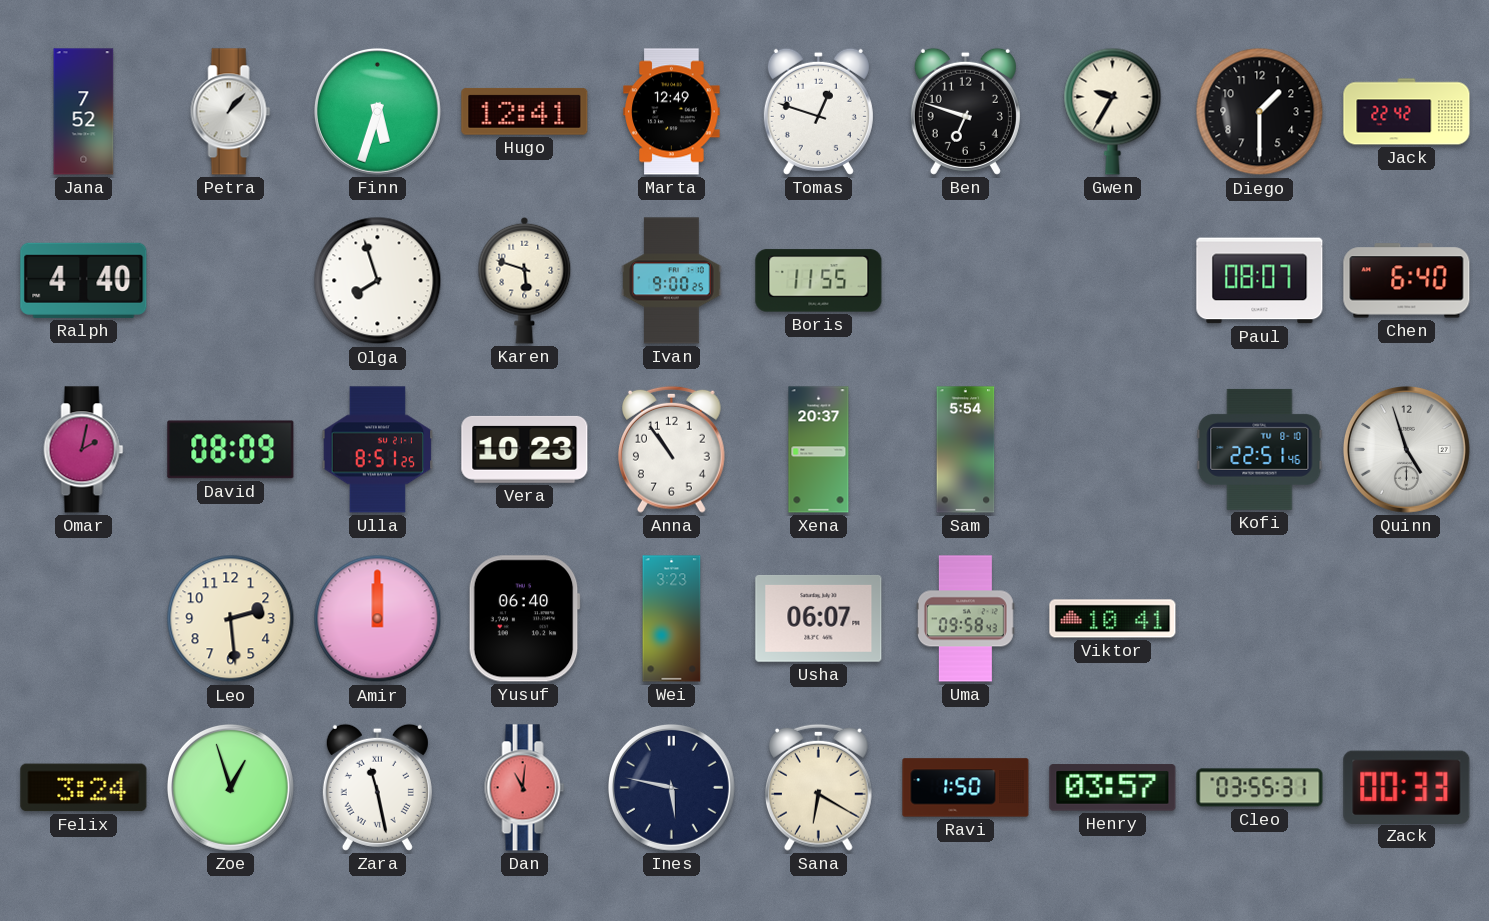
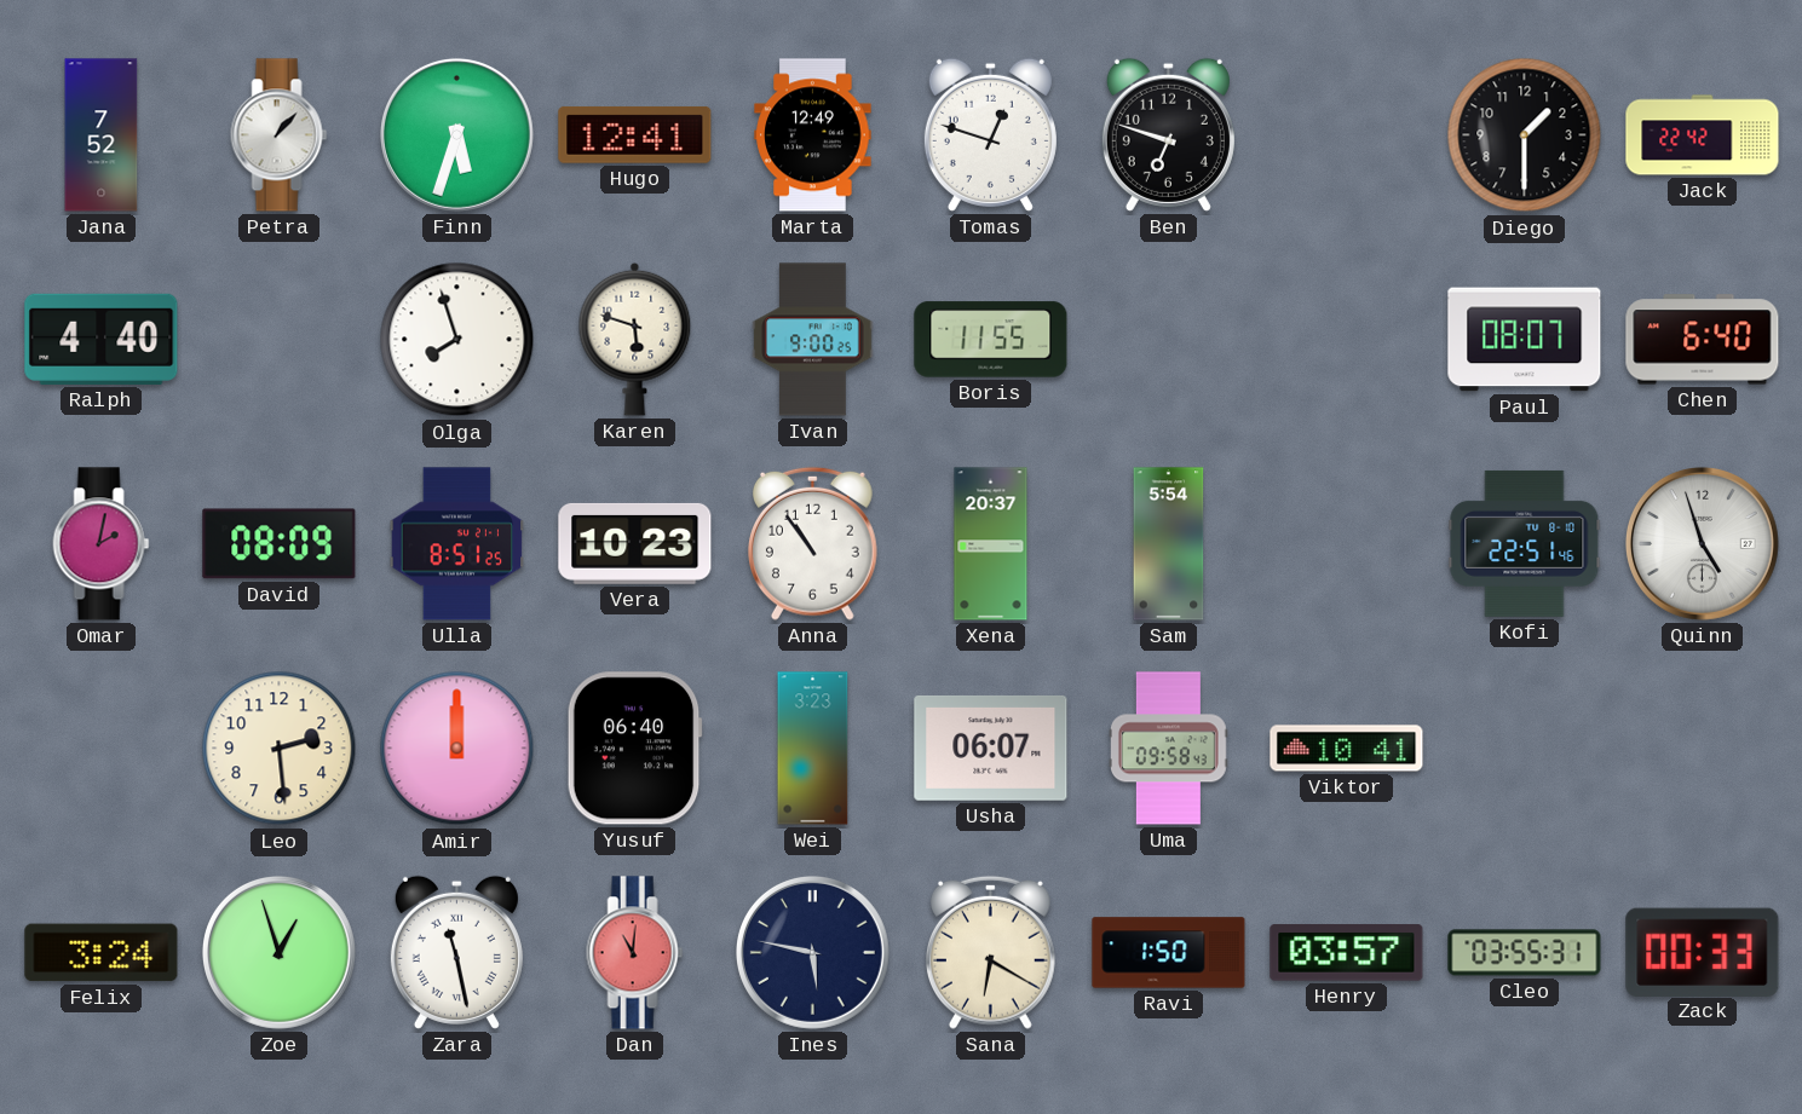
Gwen: 9:35 -> none (1113, 111)
